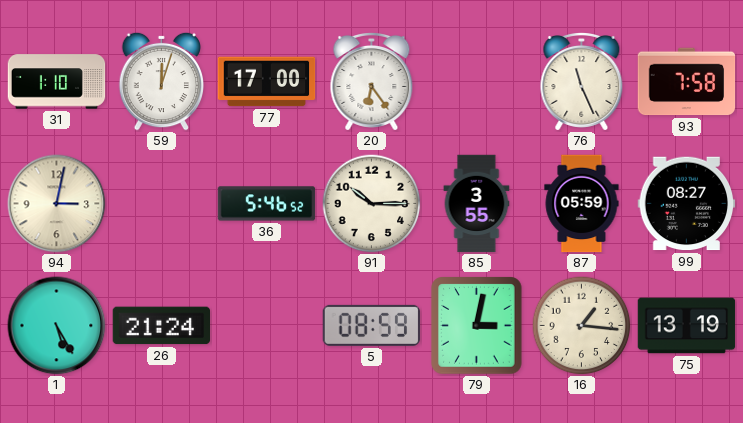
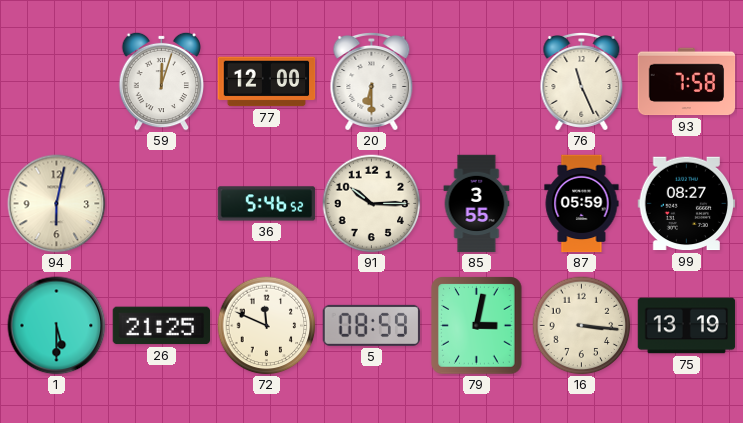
31: 1:10 -> none (57, 82)
77: 17:00 -> 12:00 (267, 82)
20: 6:24 -> 6:30 (372, 82)
94: 3:02 -> 6:02 (57, 204)
1: 5:25 -> 5:30 (57, 326)
26: 21:24 -> 21:25 (162, 326)
72: none -> 11:49 (267, 326)
16: 1:16 -> 3:16 (582, 326)
